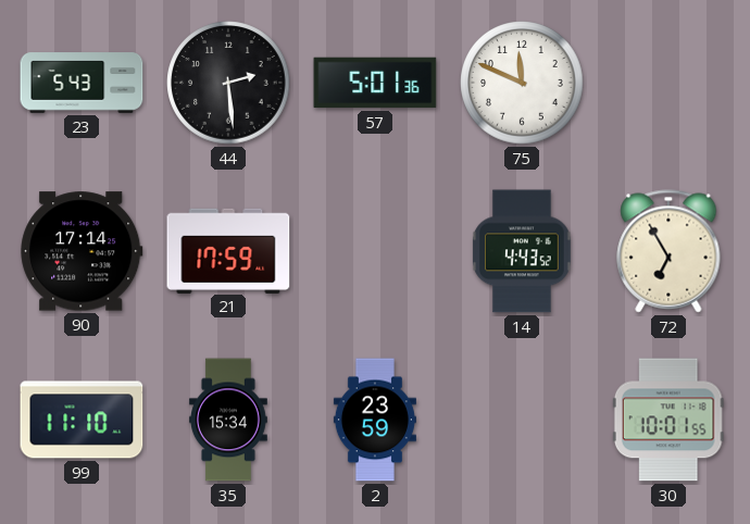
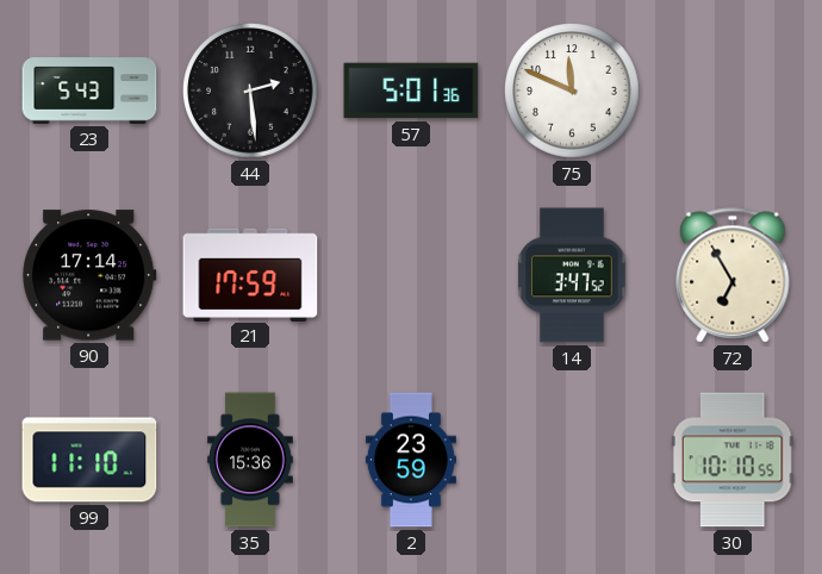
14: 4:43 -> 3:47 (572, 275)
35: 15:34 -> 15:36 (250, 460)
30: 10:01 -> 10:10 (733, 460)
